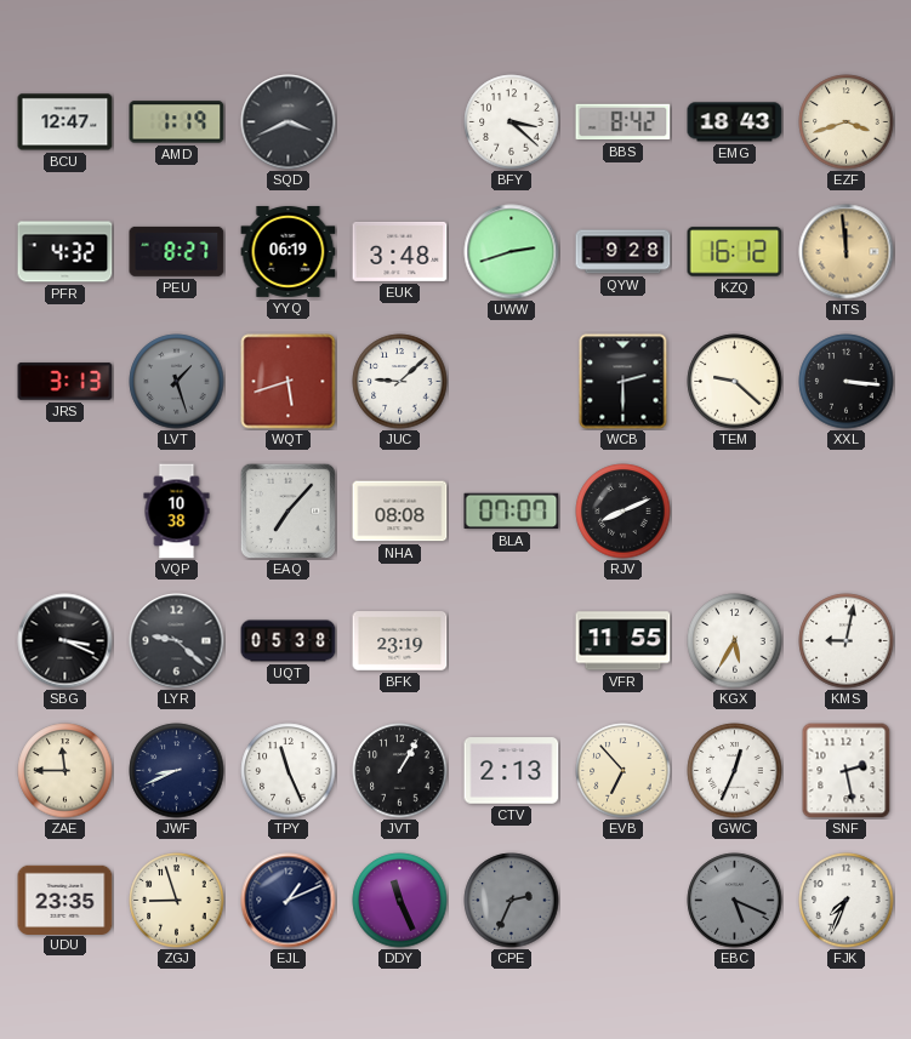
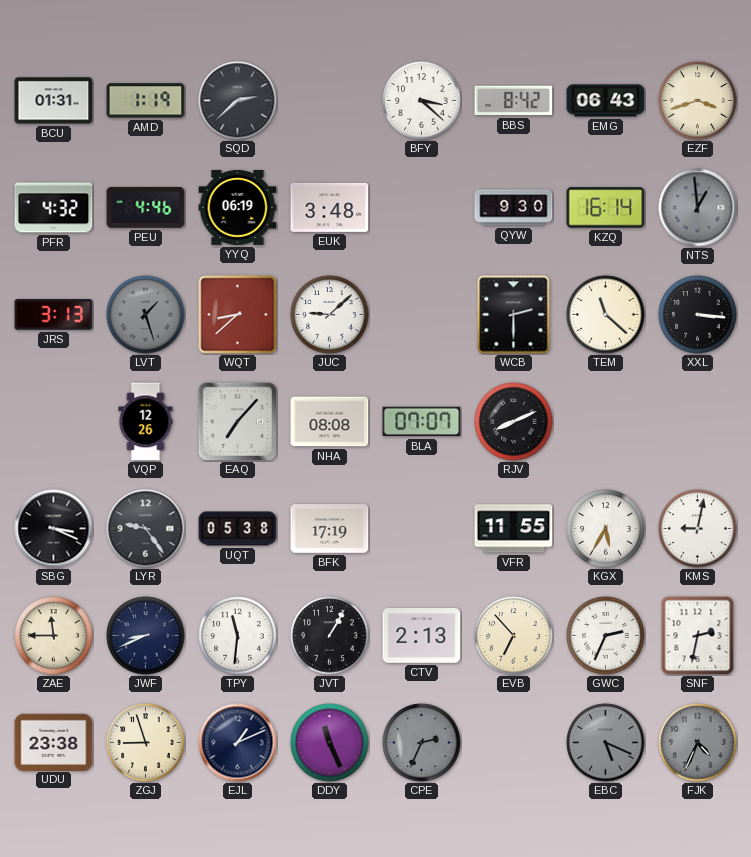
BCU: 12:47 -> 01:31 (54, 101)
SQD: 3:41 -> 2:38 (238, 101)
EMG: 18:43 -> 06:43 (606, 101)
PEU: 8:27 -> 4:46 (146, 207)
UWW: 2:42 -> none (512, 252)
QYW: 9:28 -> 9:30 (514, 208)
KZQ: 16:12 -> 16:14 (606, 208)
NTS: 11:59 -> 12:59 (698, 208)
NTS dial: champagne -> grey (698, 208)
WQT: 5:42 -> 8:38 (238, 315)
TEM: 9:22 -> 11:22 (606, 315)
VQP: 10:38 -> 12:26 (146, 422)
LYR: 9:22 -> 9:24 (146, 529)
BFK: 23:19 -> 17:19 (330, 529)
TPY: 11:26 -> 11:31 (238, 636)
GWC: 12:34 -> 2:34 (606, 636)
SNF: 2:28 -> 2:32 (698, 636)
UDU: 23:35 -> 23:38 (54, 742)
FJK: 7:34 -> 4:34 (698, 743)
FJK dial: white -> grey (698, 743)
